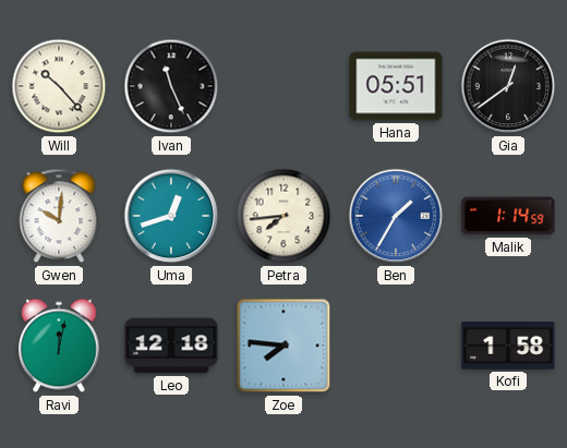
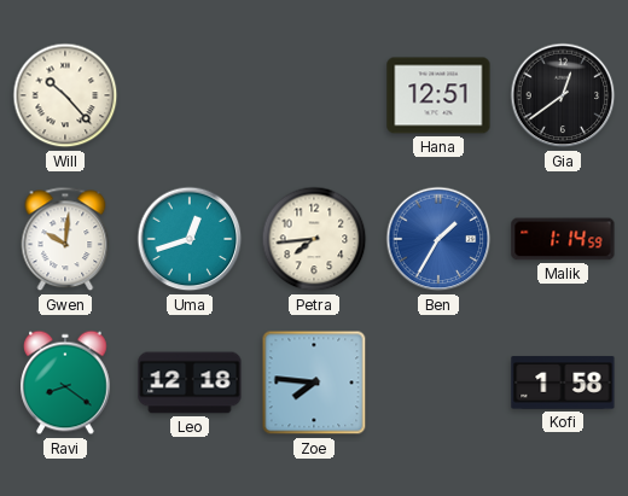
Ivan: 11:26 -> none (171, 86)
Hana: 05:51 -> 12:51 (438, 95)
Ravi: 12:02 -> 8:21 (66, 383)
